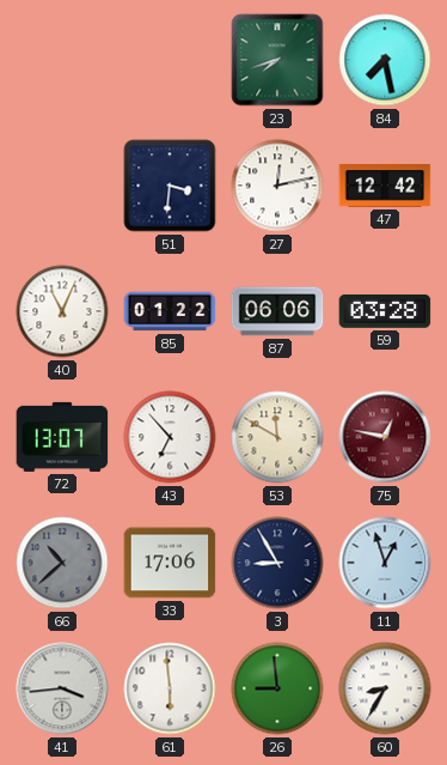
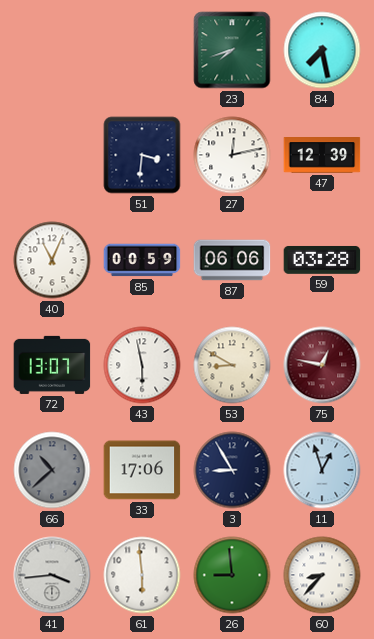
47: 12:42 -> 12:39 (322, 156)
85: 01:22 -> 00:59 (142, 260)
43: 6:53 -> 5:58 (142, 365)
53: 11:50 -> 8:50 (232, 365)
60: 8:35 -> 8:37 (322, 575)
